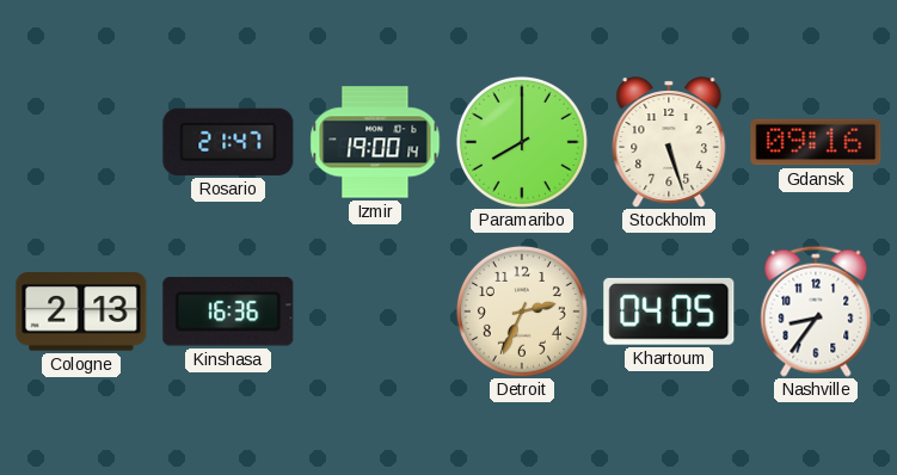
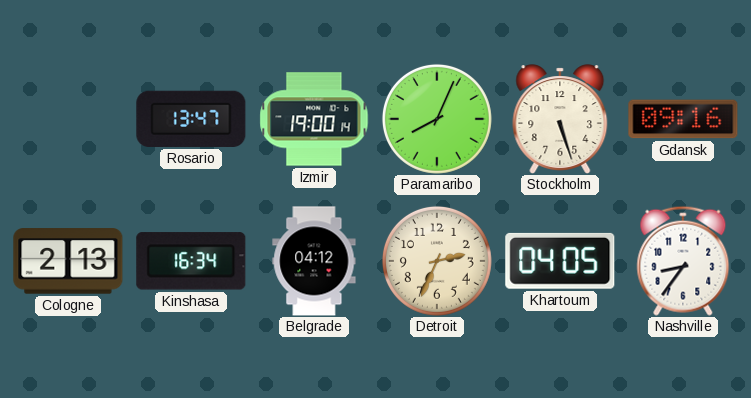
Rosario: 21:47 -> 13:47 (191, 119)
Paramaribo: 8:00 -> 8:04 (437, 119)
Kinshasa: 16:36 -> 16:34 (191, 261)
Belgrade: none -> 04:12 (314, 261)
